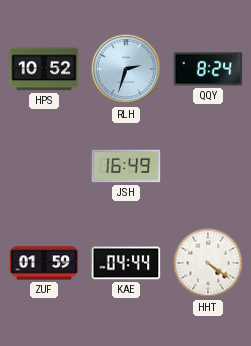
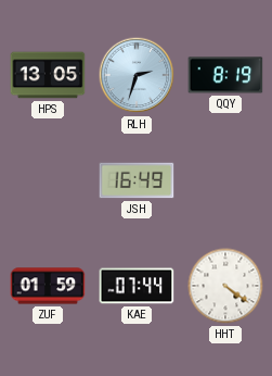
HPS: 10:52 -> 13:05 (48, 75)
QQY: 8:24 -> 8:19 (225, 75)
KAE: 04:44 -> 07:44 (137, 286)
